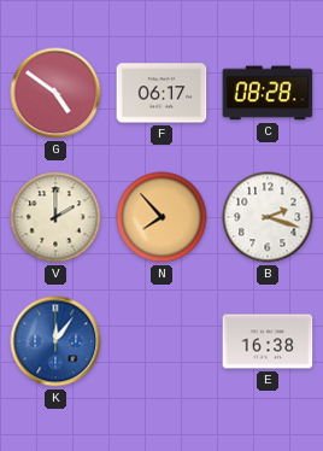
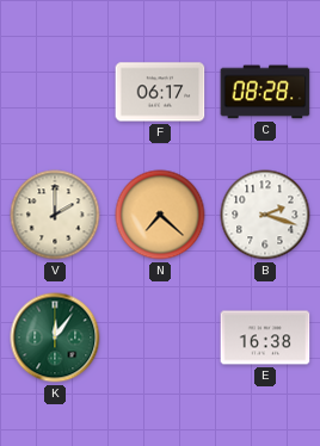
G: 4:51 -> none (55, 93)
N: 7:53 -> 7:22 (160, 215)
K dial: blue -> green (55, 337)
